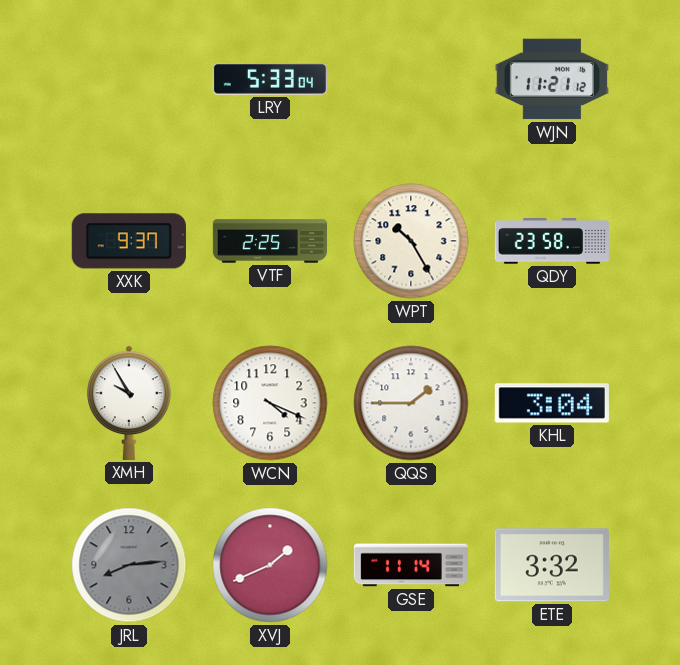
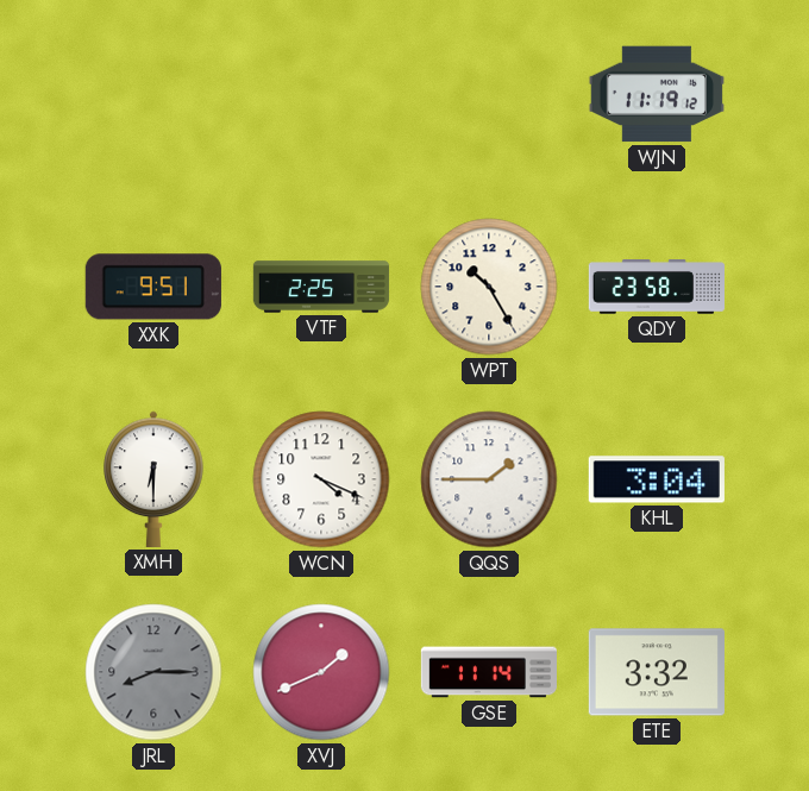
LRY: 5:33 -> none (270, 79)
WJN: 11:21 -> 11:19 (657, 94)
XXK: 9:37 -> 9:51 (153, 287)
XMH: 9:55 -> 6:30 (153, 479)
JRL: 8:14 -> 8:15 (153, 672)
